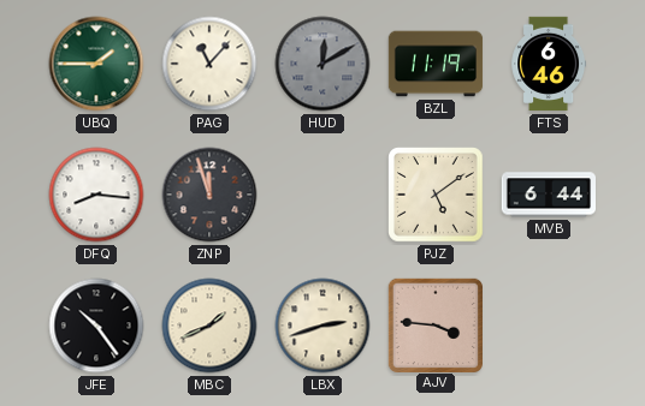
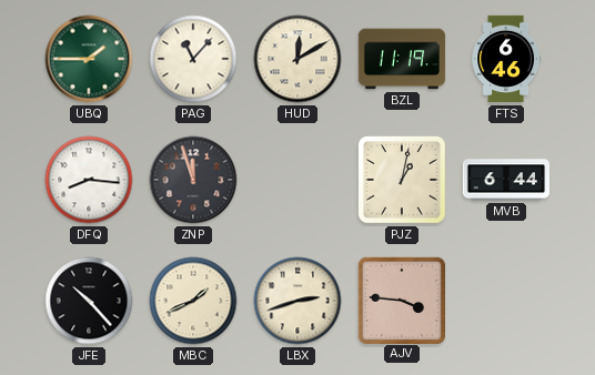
HUD dial: grey -> cream (297, 59)
PJZ: 5:09 -> 1:02 (403, 181)
JFE: 10:24 -> 10:23 (89, 301)
